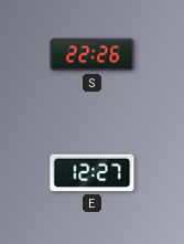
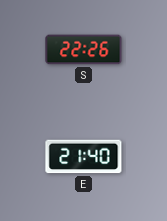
E: 12:27 -> 21:40 (84, 157)
